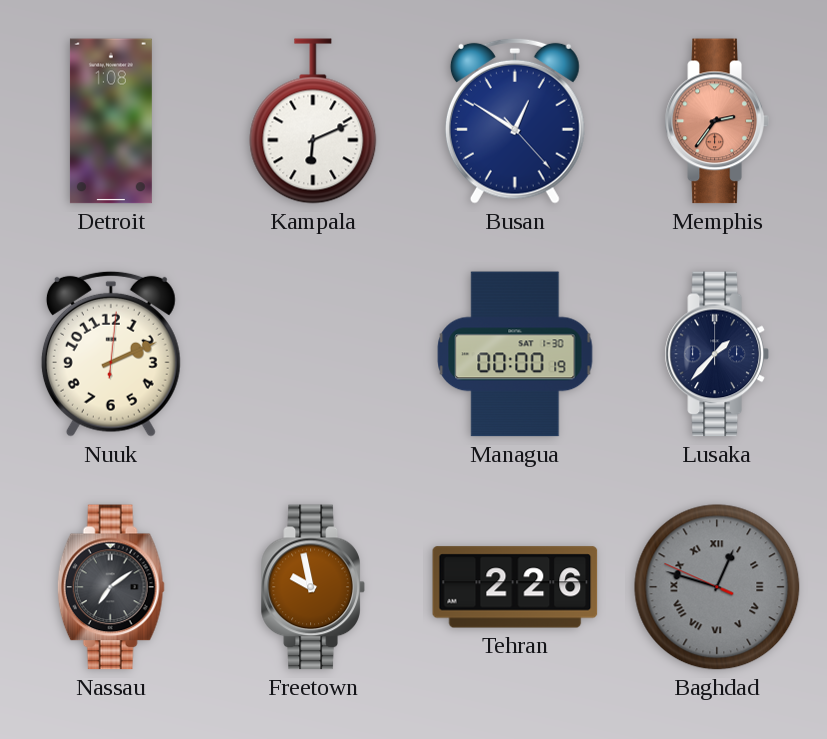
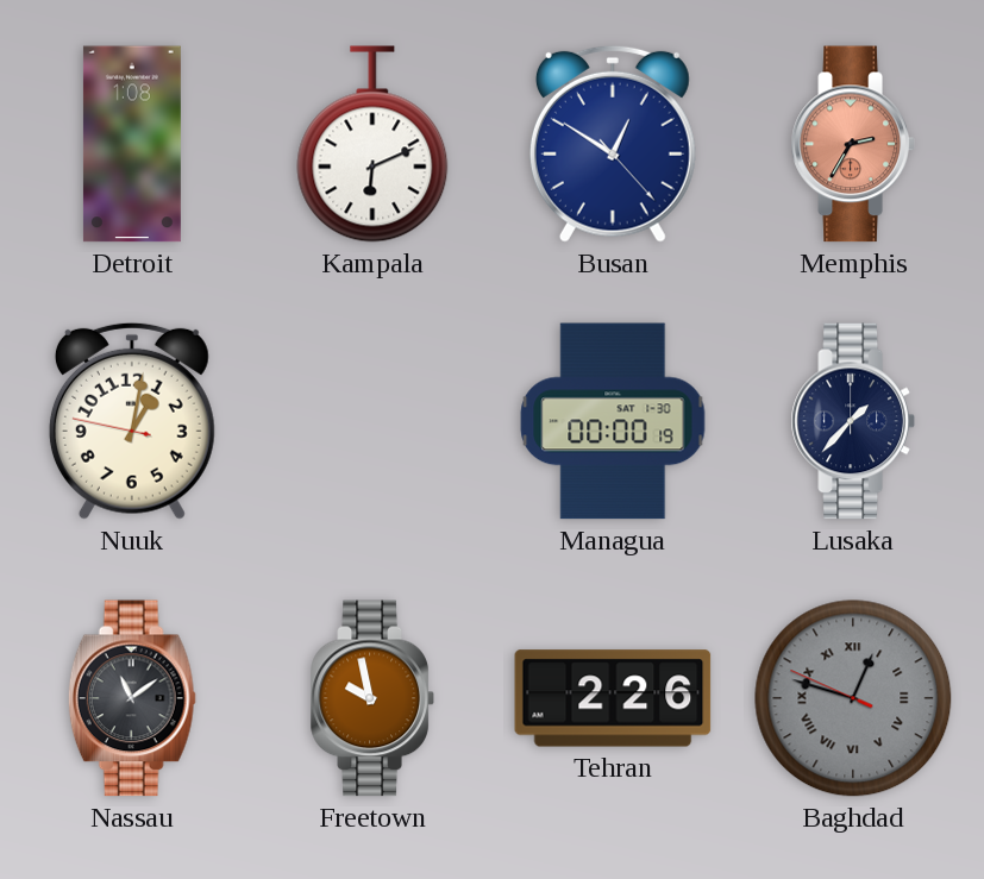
Memphis: 2:36 -> 2:35 (853, 144)
Nuuk: 2:11 -> 1:01 (132, 421)
Nassau: 7:09 -> 11:09 (132, 698)
